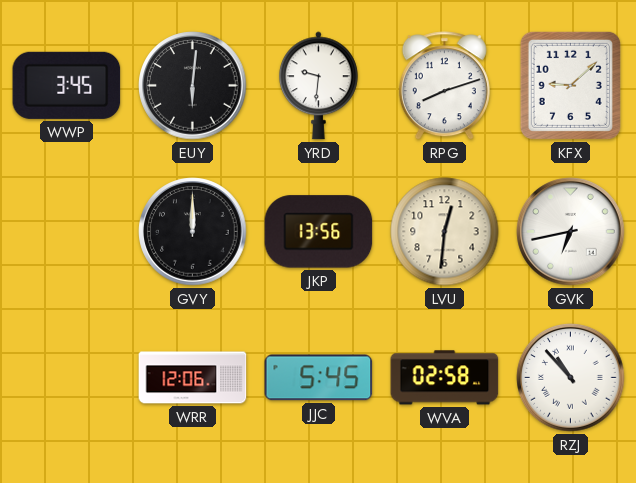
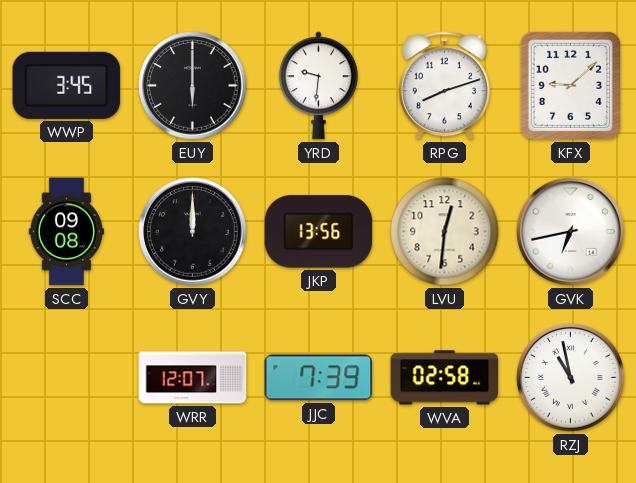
EUY: 6:01 -> 6:00 (193, 86)
SCC: none -> 09:08 (66, 232)
WRR: 12:06 -> 12:07 (193, 378)
JJC: 5:45 -> 7:39 (319, 378)
RZJ: 10:53 -> 10:58 (571, 378)
